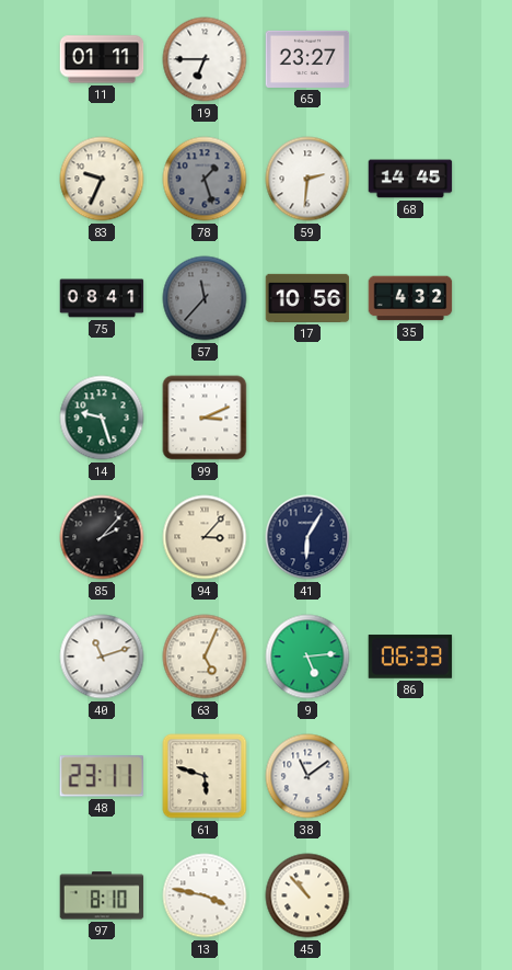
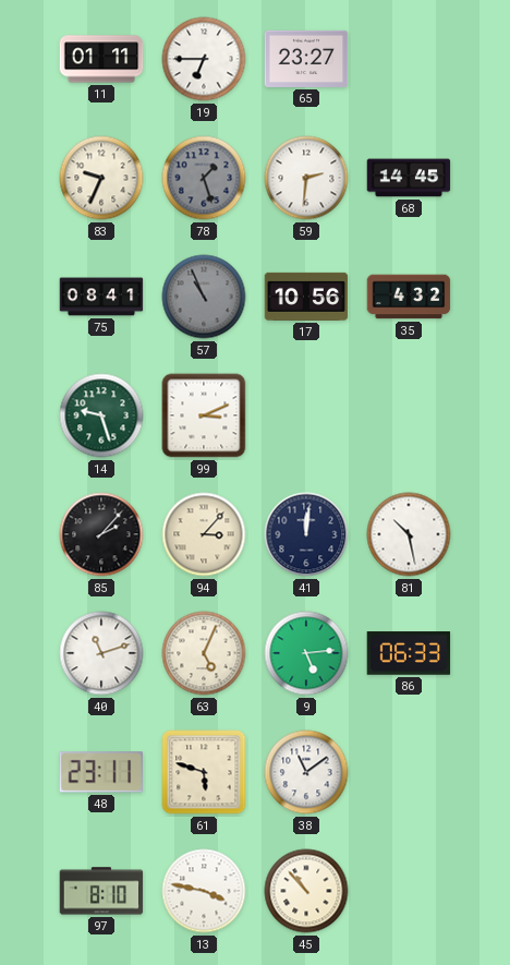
57: 11:37 -> 10:56 (204, 297)
41: 6:05 -> 12:01 (306, 534)
81: none -> 10:28 (409, 534)
